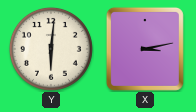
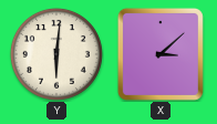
X: 3:13 -> 3:08 (161, 54)
